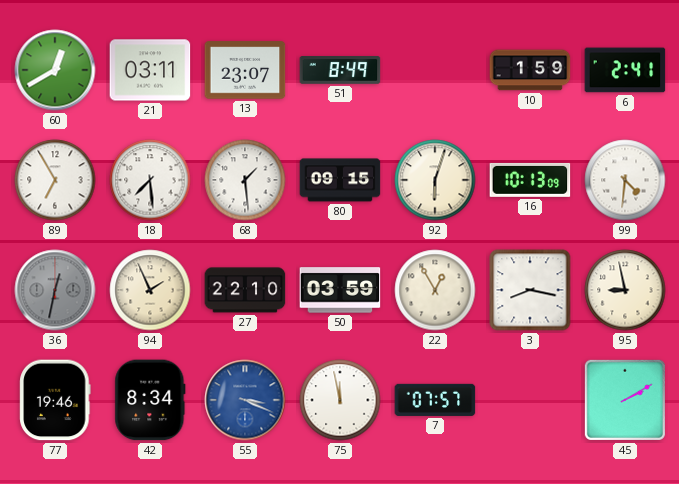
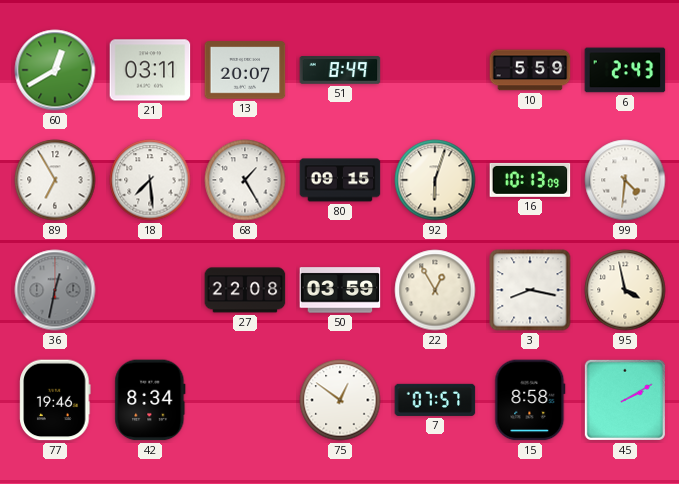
13: 23:07 -> 20:07 (245, 70)
10: 1:59 -> 5:59 (530, 70)
6: 2:41 -> 2:43 (625, 70)
68: 1:29 -> 1:25 (245, 180)
94: 1:56 -> none (150, 290)
27: 22:10 -> 22:08 (245, 290)
95: 8:58 -> 3:58 (625, 290)
55: 3:19 -> none (245, 400)
75: 11:58 -> 12:51 (340, 400)
15: none -> 8:58 (530, 400)
